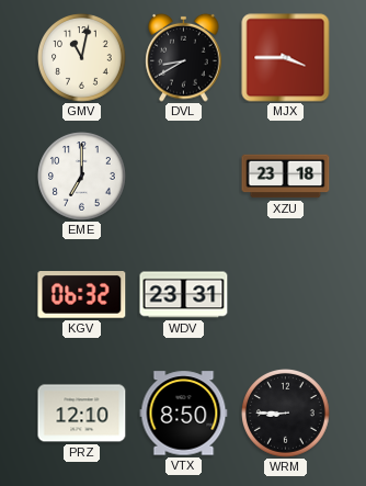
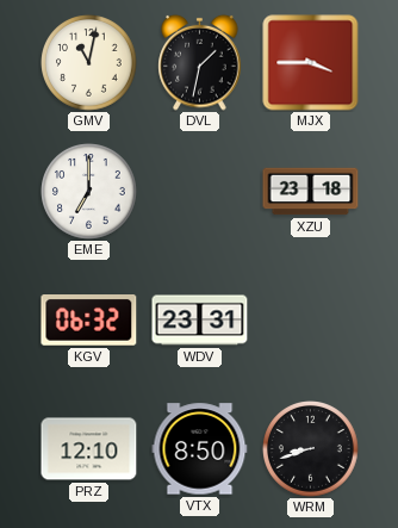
DVL: 8:40 -> 1:32 (200, 62)
WRM: 8:45 -> 8:42 (311, 449)
